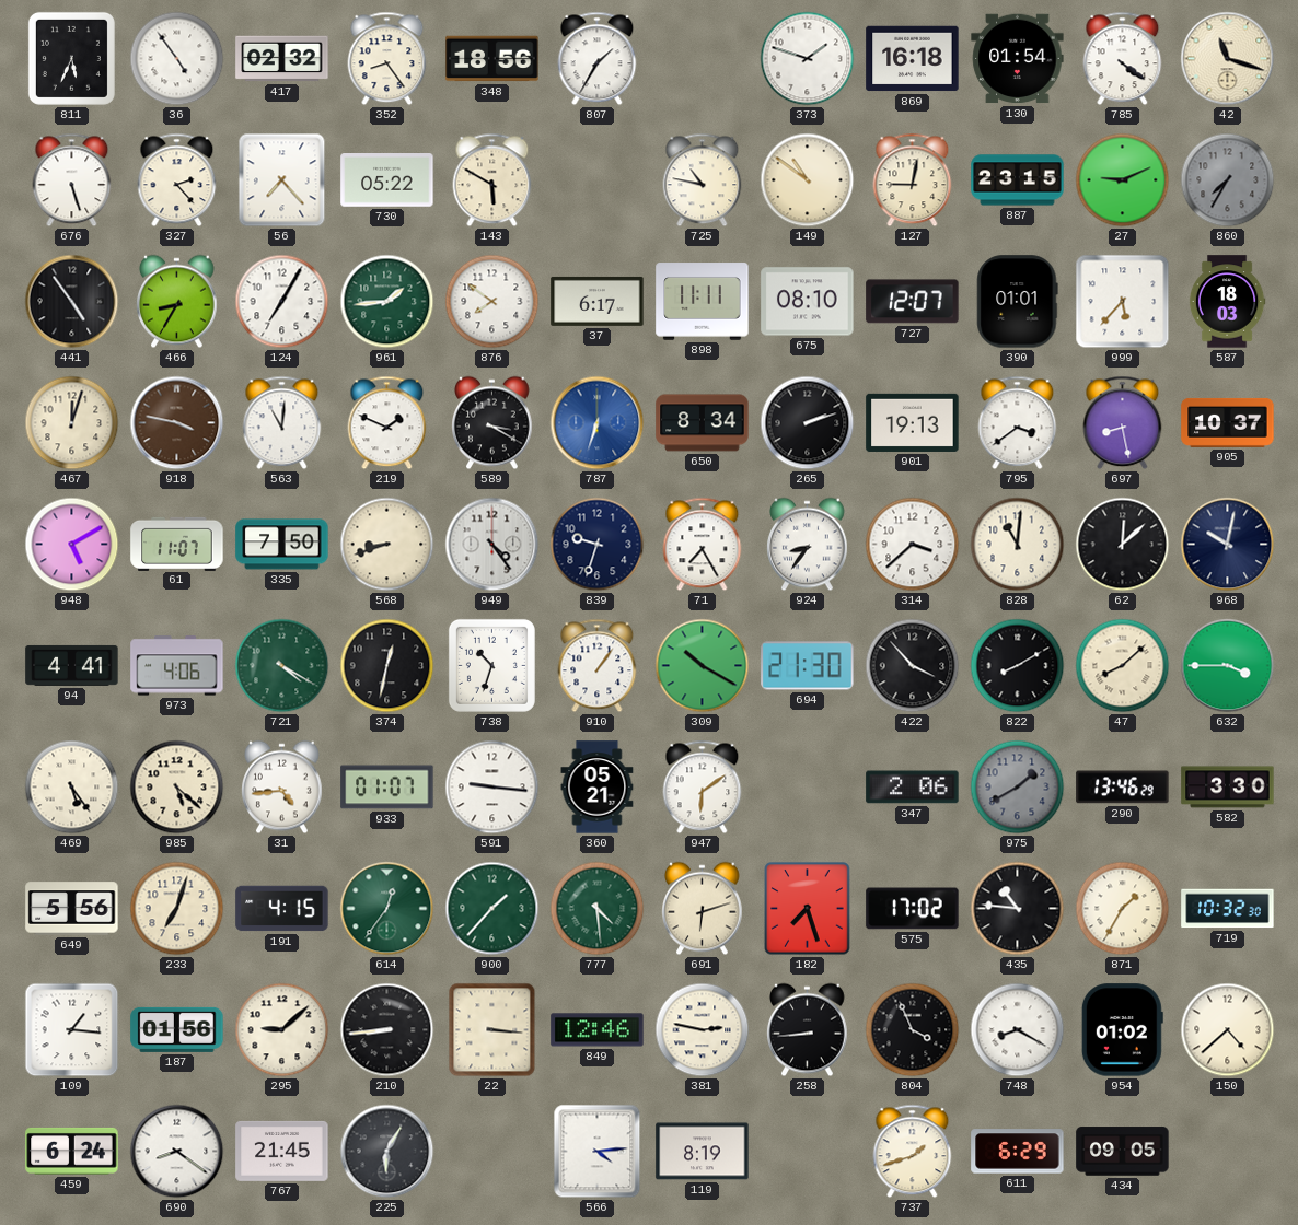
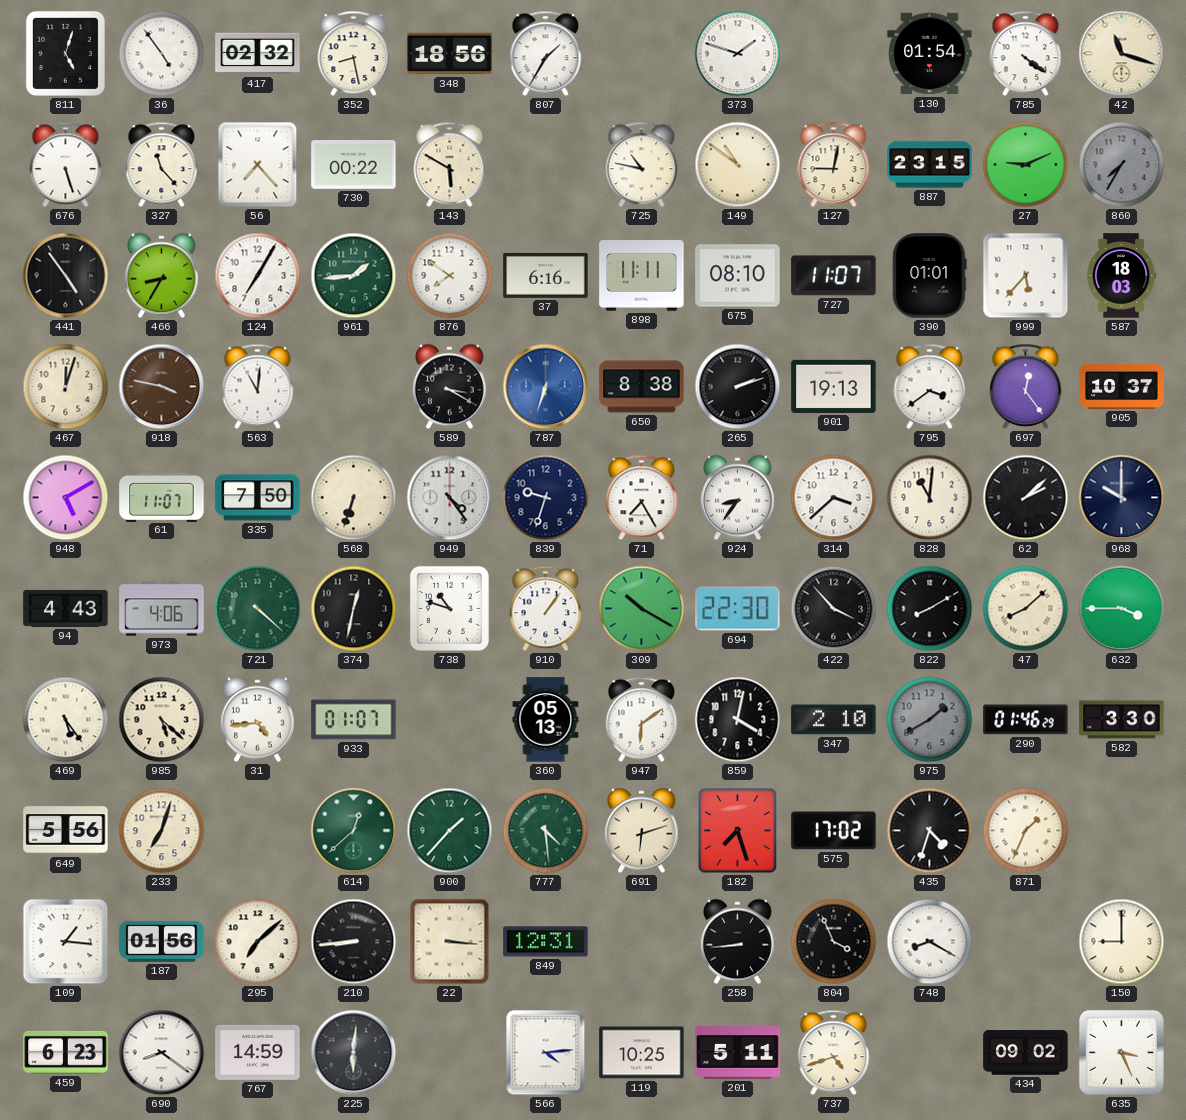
811: 5:34 -> 5:03 (65, 53)
352: 8:24 -> 8:28 (354, 54)
869: 16:18 -> none (913, 59)
327: 2:23 -> 11:23 (162, 165)
730: 05:22 -> 00:22 (354, 165)
37: 6:17 -> 6:16 (546, 275)
727: 12:07 -> 11:07 (834, 276)
219: 1:49 -> none (387, 423)
650: 8:34 -> 8:38 (642, 387)
697: 8:28 -> 12:24 (1026, 387)
568: 8:42 -> 6:33 (354, 498)
62: 12:08 -> 2:08 (1026, 498)
968: 10:02 -> 10:00 (1122, 498)
94: 4:41 -> 4:43 (66, 608)
721: 4:20 -> 4:22 (258, 609)
738: 10:33 -> 10:48 (449, 608)
694: 21:30 -> 22:30 (738, 609)
591: 9:16 -> none (492, 787)
360: 05:21 -> 05:13 (546, 720)
859: none -> 4:02 (738, 720)
347: 2:06 -> 2:10 (834, 720)
290: 13:46 -> 01:46 (1026, 720)
191: 4:15 -> none (282, 909)
614: 12:36 -> 12:38 (354, 831)
435: 10:46 -> 4:33 (930, 831)
871: 1:35 -> 1:34 (1026, 831)
719: 10:32 -> none (1228, 909)
295: 9:08 -> 7:08 (258, 942)
849: 12:46 -> 12:31 (546, 942)
381: 2:47 -> none (703, 1030)
954: 01:02 -> none (1122, 1030)
150: 4:38 -> 9:00 (1122, 942)
459: 6:24 -> 6:23 (66, 1052)
767: 21:45 -> 14:59 (258, 1052)
225: 6:05 -> 6:01 (354, 1053)
119: 8:19 -> 10:25 (642, 1053)
201: none -> 5:11 (738, 1053)
737: 1:42 -> 4:42 (834, 1053)
611: 6:29 -> none (1018, 1152)
434: 09:05 -> 09:02 (1026, 1053)
635: none -> 3:26 (1121, 1052)
